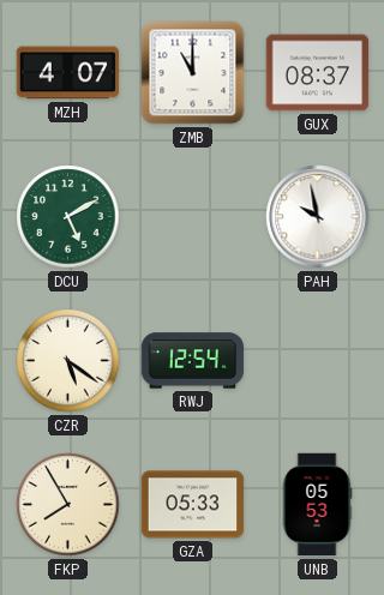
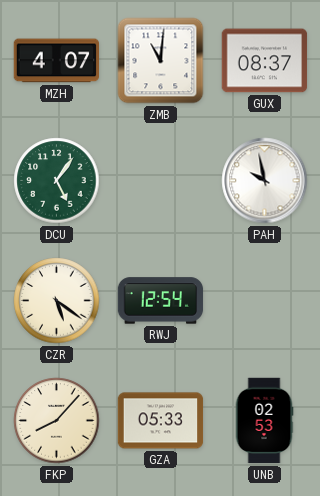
ZMB: 11:00 -> 11:01 (161, 61)
DCU: 5:10 -> 5:06 (57, 181)
FKP: 7:55 -> 8:07 (57, 421)
UNB: 05:53 -> 02:53 (264, 421)
